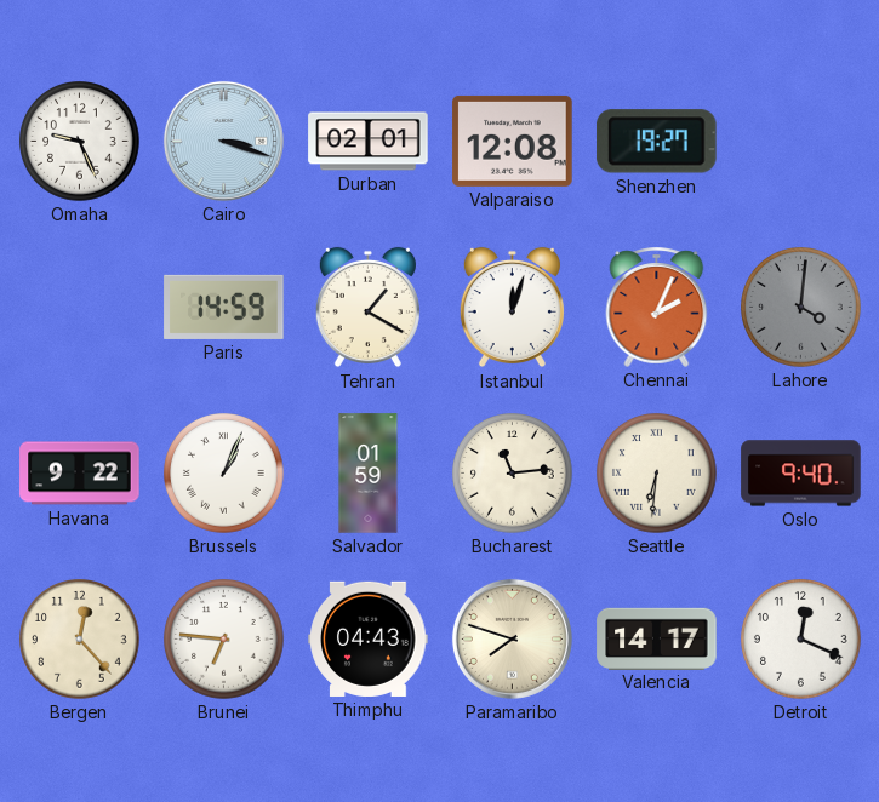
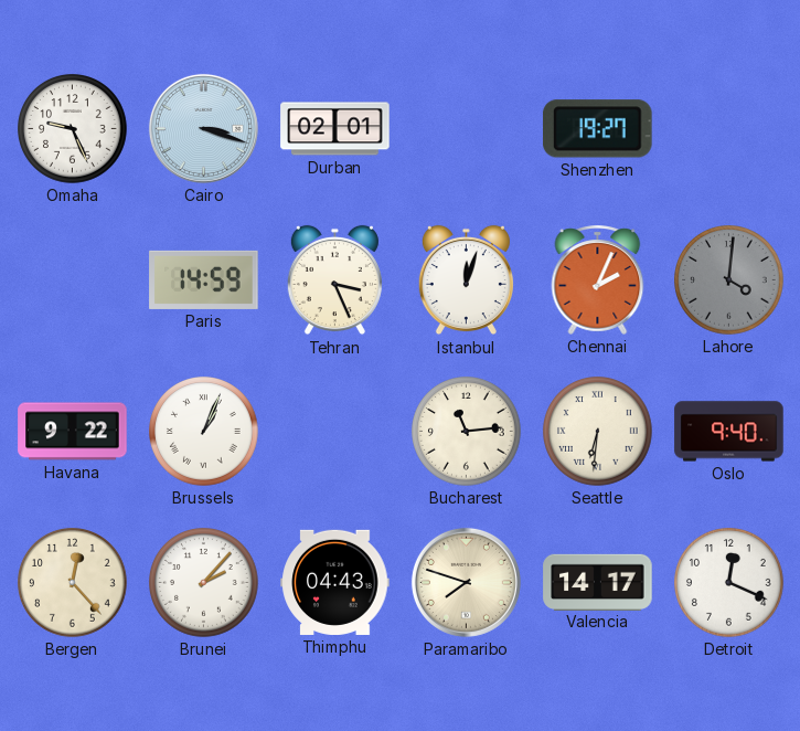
Valparaiso: 12:08 -> none (513, 141)
Tehran: 1:20 -> 3:26 (334, 280)
Salvador: 01:59 -> none (369, 474)
Brunei: 6:46 -> 2:07 (204, 583)
